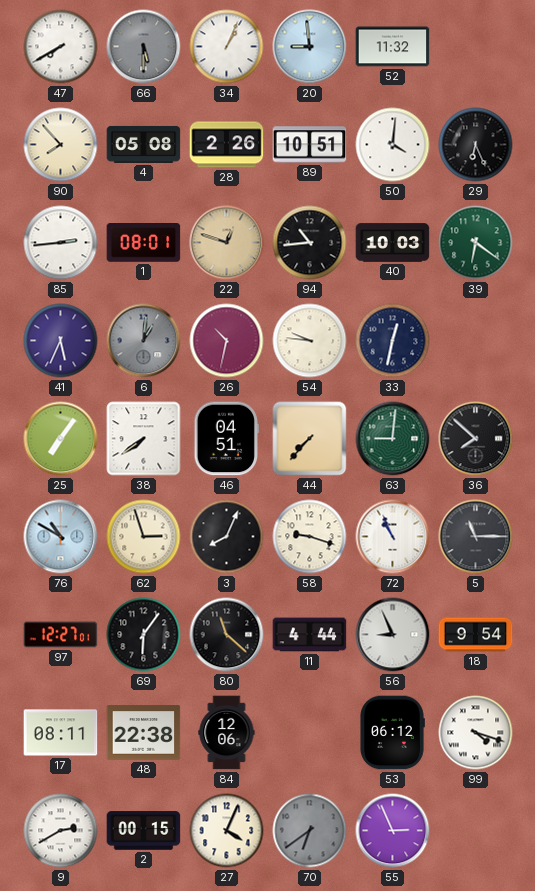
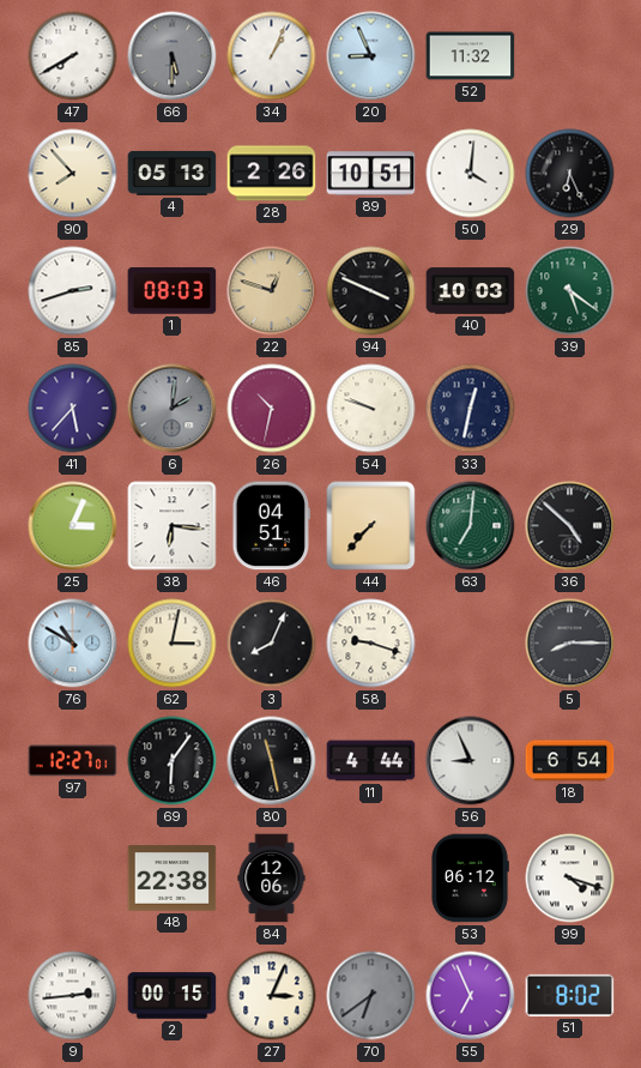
20: 8:59 -> 8:56 (371, 56)
4: 05:08 -> 05:13 (173, 173)
85: 2:44 -> 2:42 (73, 291)
1: 08:01 -> 08:03 (173, 291)
94: 10:44 -> 3:49 (371, 291)
39: 6:21 -> 5:21 (570, 291)
41: 5:34 -> 5:37 (73, 409)
6: 1:01 -> 2:01 (173, 409)
54: 9:46 -> 9:48 (371, 409)
25: 7:06 -> 3:04 (73, 526)
38: 7:39 -> 6:16 (173, 526)
63: 9:01 -> 7:01 (471, 526)
36: 7:52 -> 4:52 (570, 526)
62: 2:57 -> 3:02 (173, 644)
72: 10:56 -> none (393, 537)
5: 11:15 -> 8:15 (570, 644)
80: 11:22 -> 11:28 (272, 761)
18: 9:54 -> 6:54 (570, 761)
17: 08:11 -> none (61, 733)
9: 2:40 -> 2:44 (73, 996)
27: 4:04 -> 3:04 (272, 996)
55: 2:56 -> 6:56 (471, 996)
51: none -> 8:02 (570, 995)
